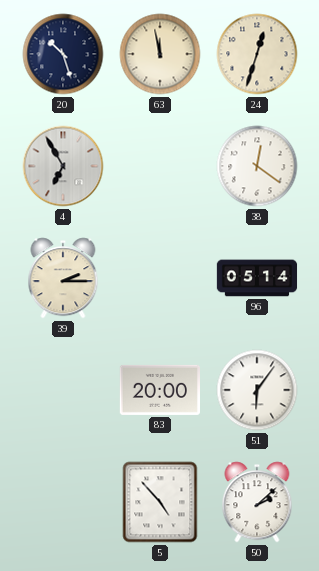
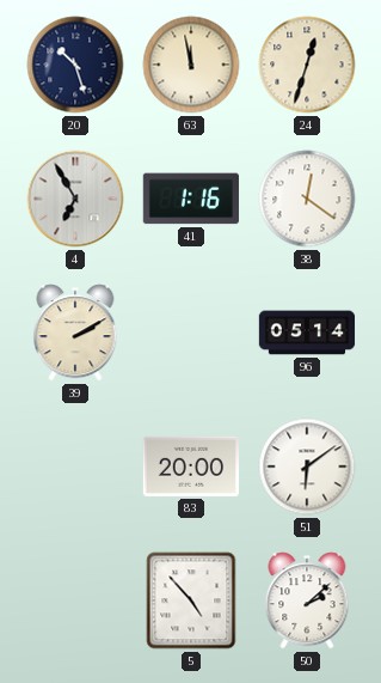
41: none -> 1:16 (191, 199)
39: 2:15 -> 2:10 (75, 333)
51: 6:06 -> 6:09 (307, 466)
